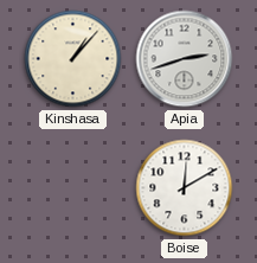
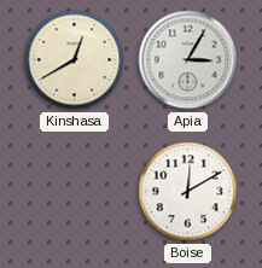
Kinshasa: 1:07 -> 12:40 (75, 60)
Apia: 2:42 -> 3:05 (188, 60)
